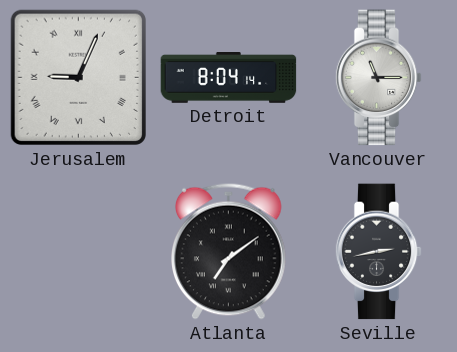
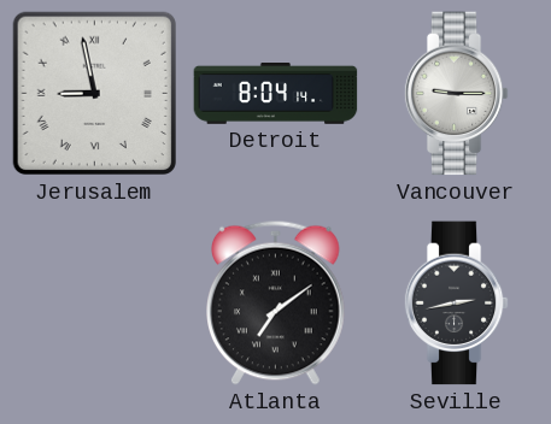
Jerusalem: 9:04 -> 8:58 (94, 93)
Vancouver: 11:15 -> 9:15 (456, 94)
